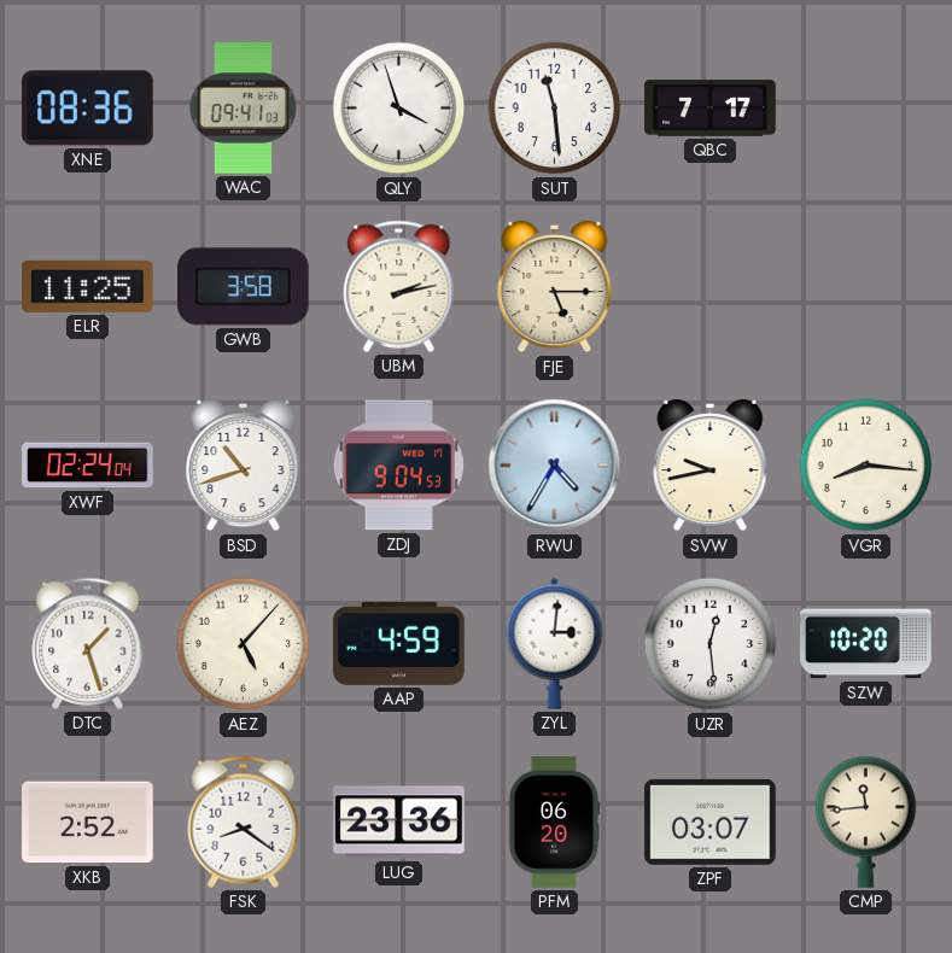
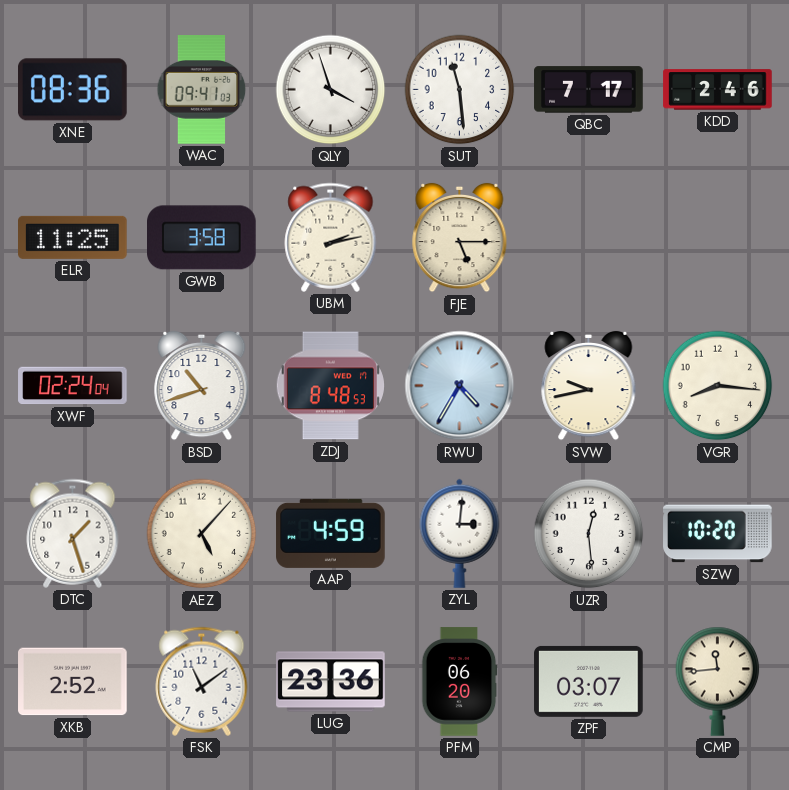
KDD: none -> 2:46 (718, 90)
ZDJ: 9:04 -> 8:48 (330, 386)
FSK: 8:21 -> 11:09 (202, 681)
